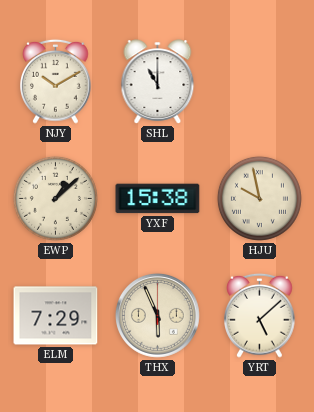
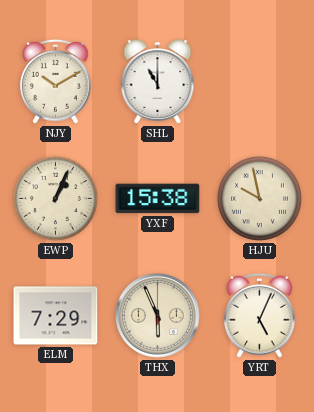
EWP: 1:08 -> 1:04 (55, 198)
YRT: 5:08 -> 5:04 (260, 315)
